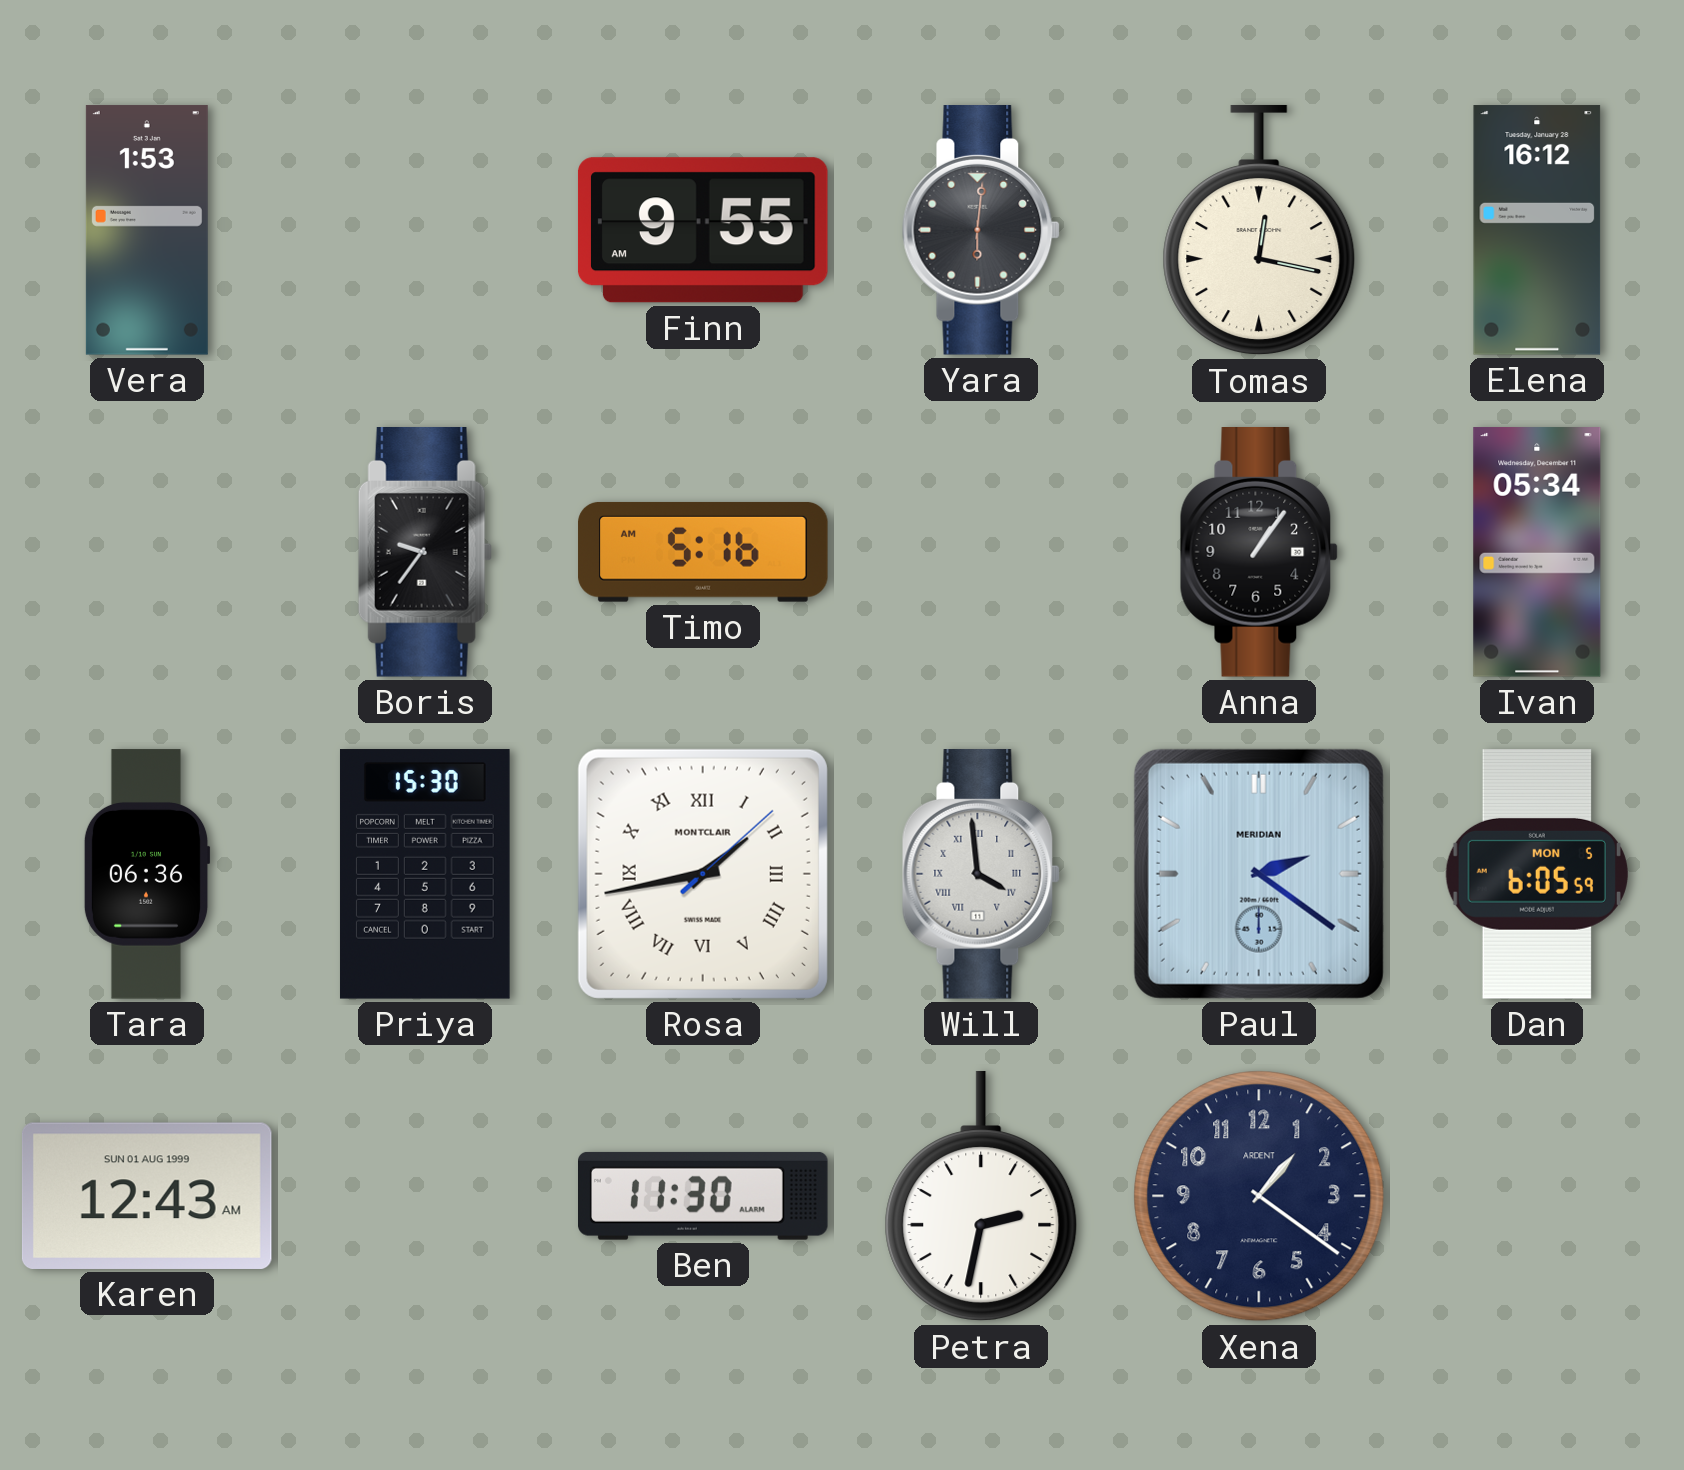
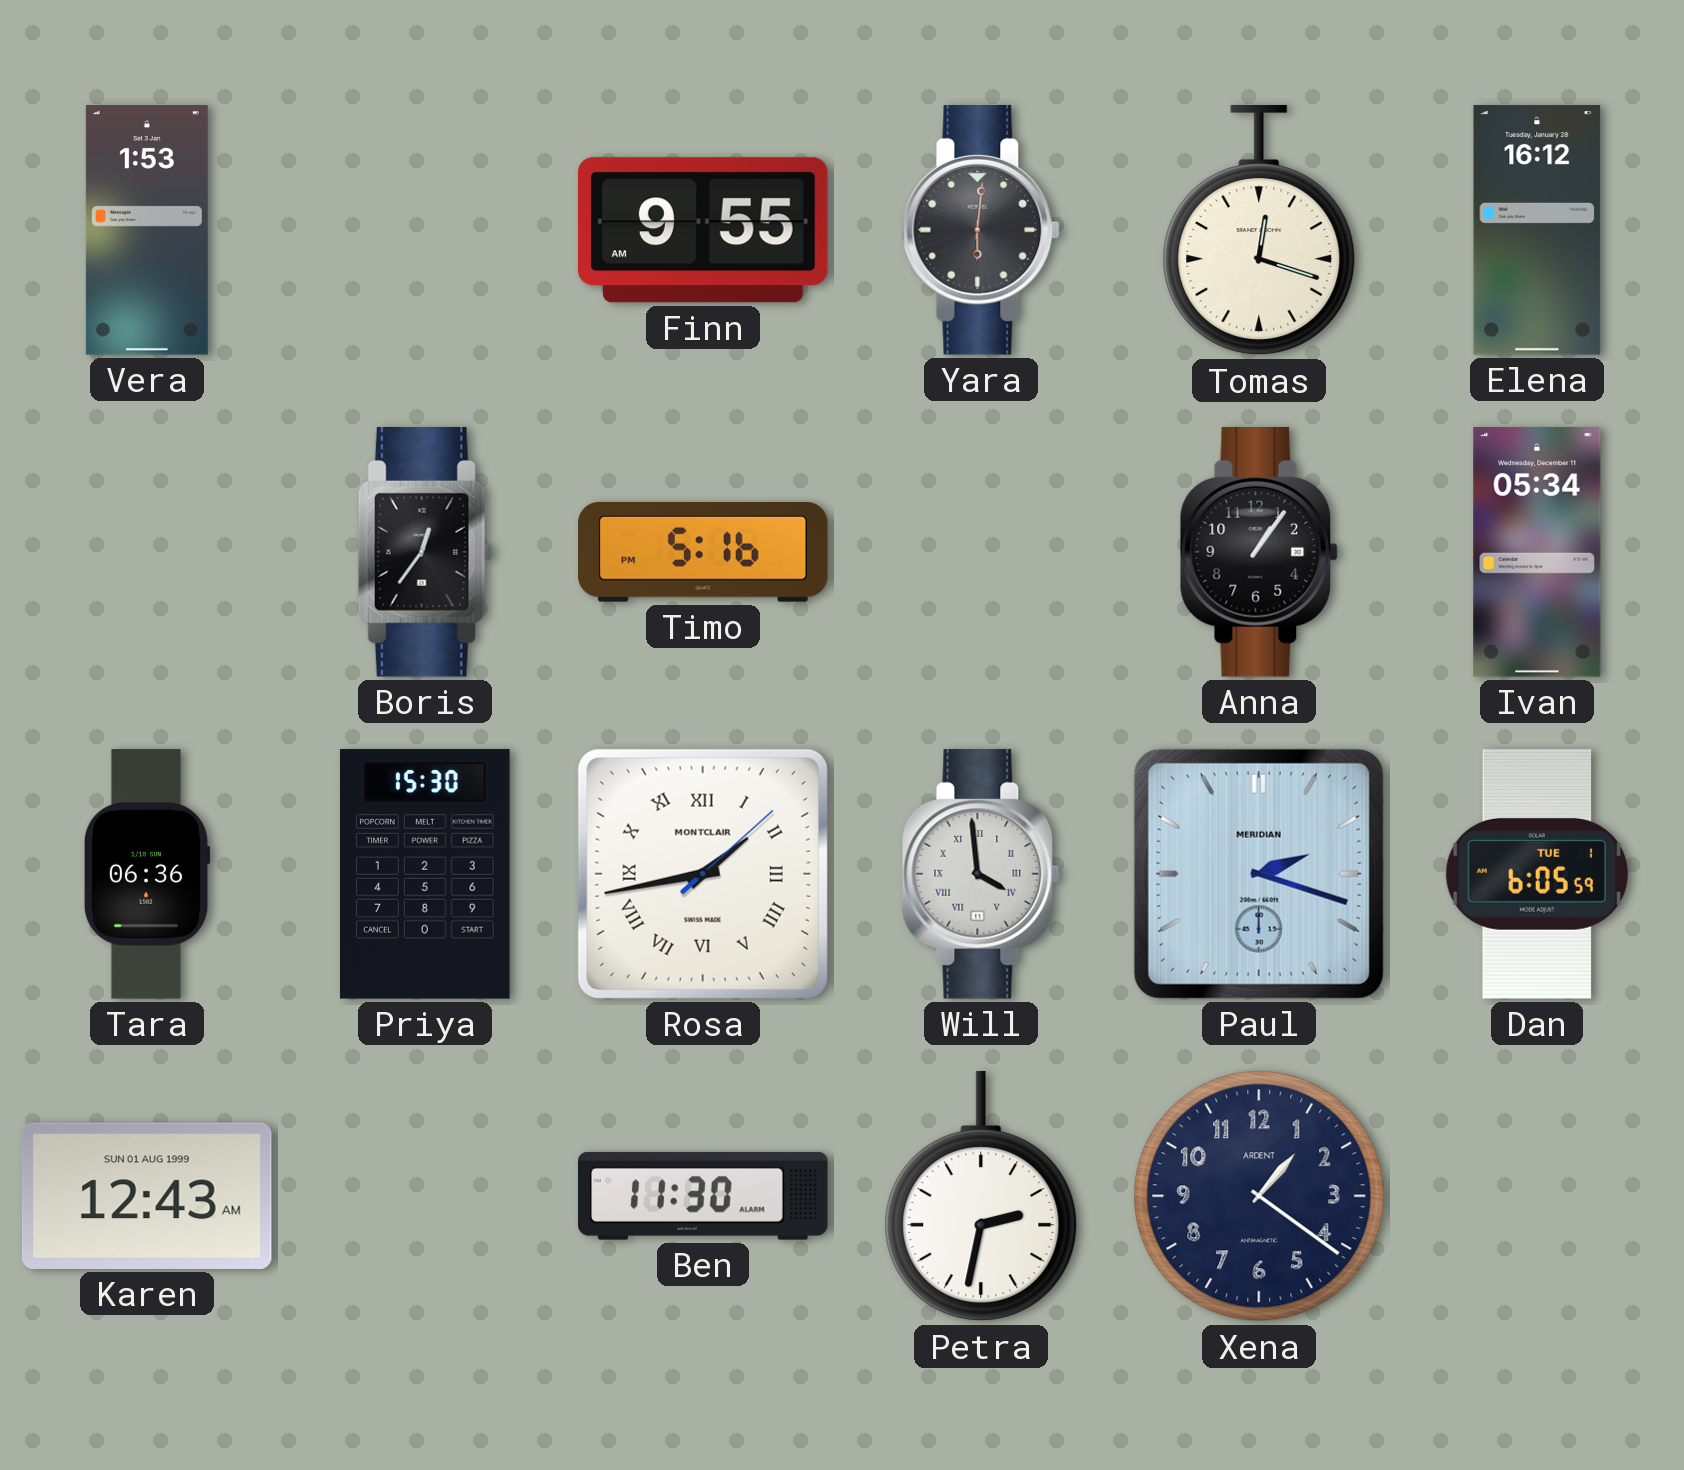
Tomas: 12:17 -> 12:18 (1259, 230)
Boris: 9:36 -> 12:36 (425, 553)
Timo: 5:16 AM -> 5:16 PM (703, 552)
Paul: 2:21 -> 2:18 (1259, 874)
Dan date: MON 5 -> TUE 1 (1537, 874)
